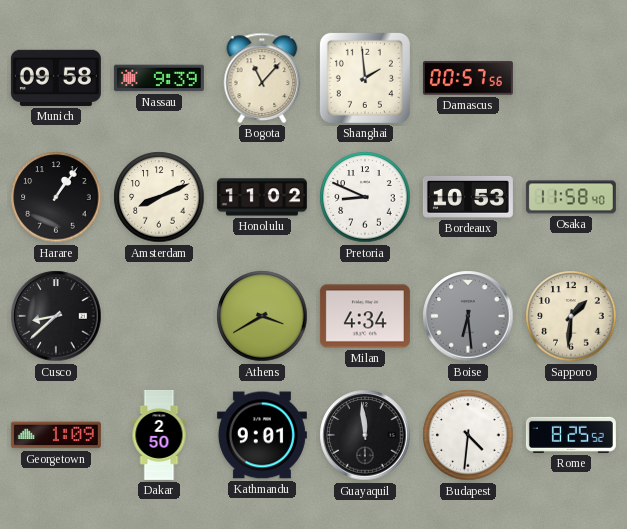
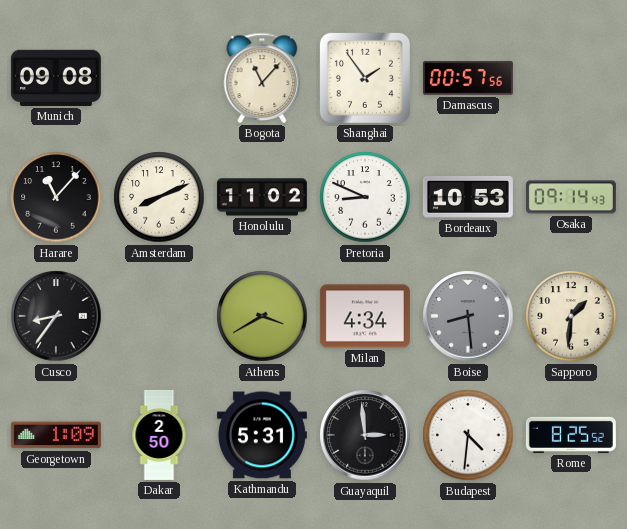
Munich: 09:58 -> 09:08 (56, 78)
Nassau: 9:39 -> none (159, 78)
Shanghai: 1:59 -> 1:54 (365, 78)
Harare: 1:06 -> 11:07 (56, 197)
Osaka: 11:58 -> 09:14 (571, 197)
Cusco: 8:38 -> 8:36 (56, 316)
Boise: 6:29 -> 8:29 (468, 316)
Kathmandu: 9:01 -> 5:31 (262, 435)
Guayaquil: 11:59 -> 2:59 (365, 435)
